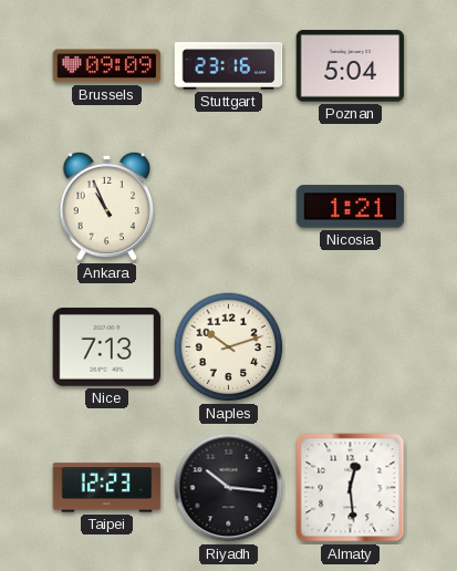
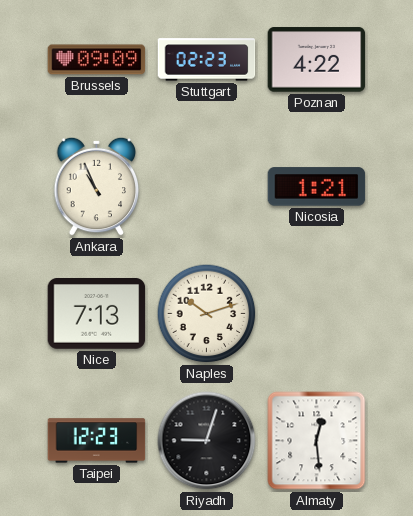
Stuttgart: 23:16 -> 02:23 (207, 60)
Poznan: 5:04 -> 4:22 (317, 60)
Riyadh: 10:16 -> 9:03 (207, 441)
